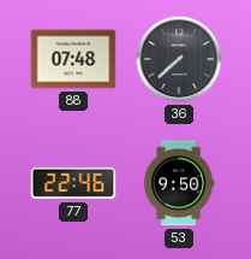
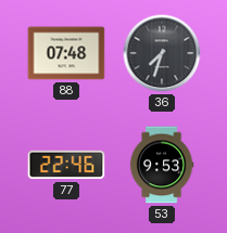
36: 7:38 -> 7:33 (162, 53)
53: 9:50 -> 9:53 (162, 165)
